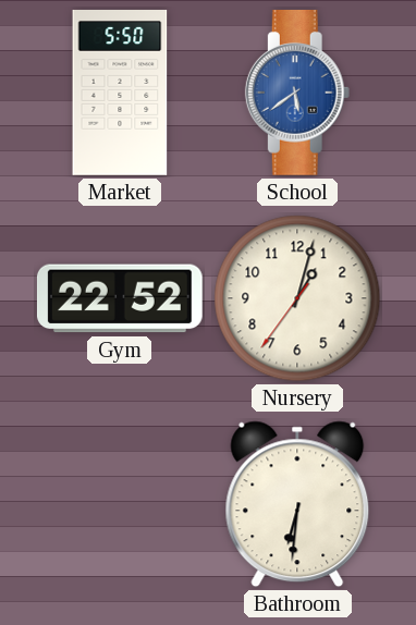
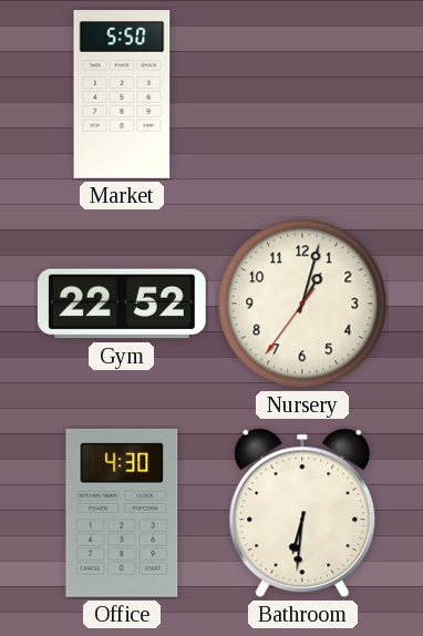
School: 5:39 -> none (297, 94)
Office: none -> 4:30 (122, 513)
